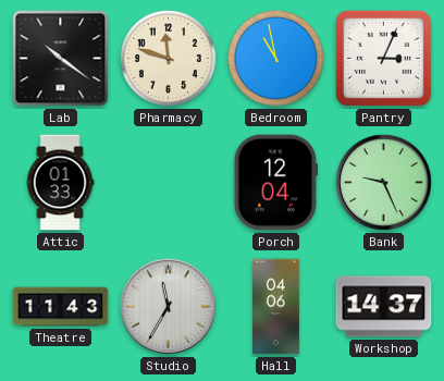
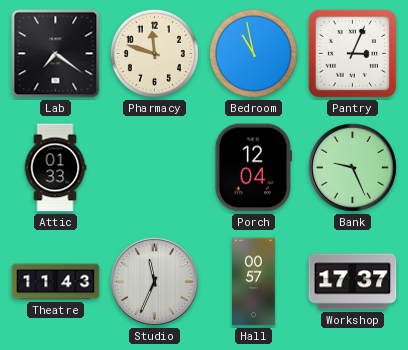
Lab: 10:21 -> 7:21 (56, 54)
Studio: 11:35 -> 11:34 (154, 281)
Hall: 04:06 -> 00:57 (254, 282)
Workshop: 14:37 -> 17:37 (353, 282)
